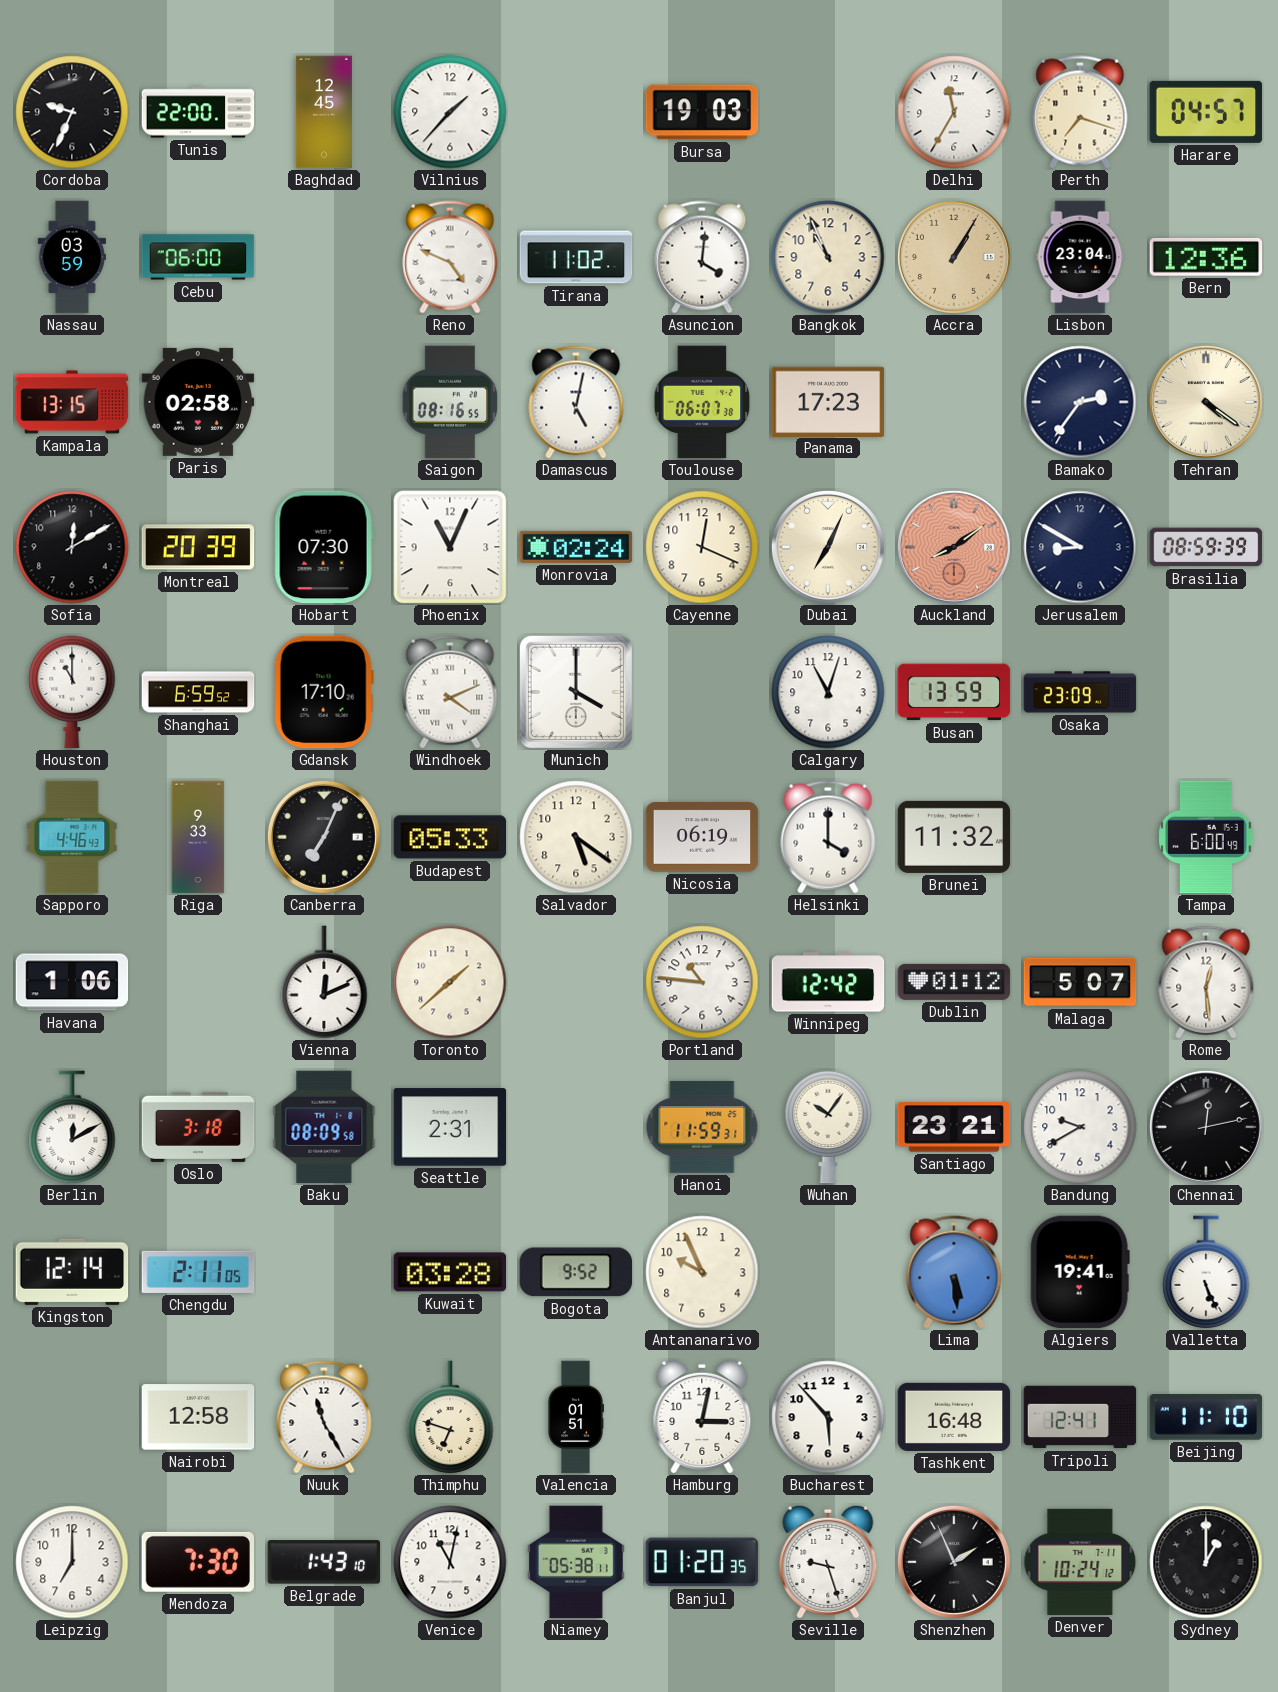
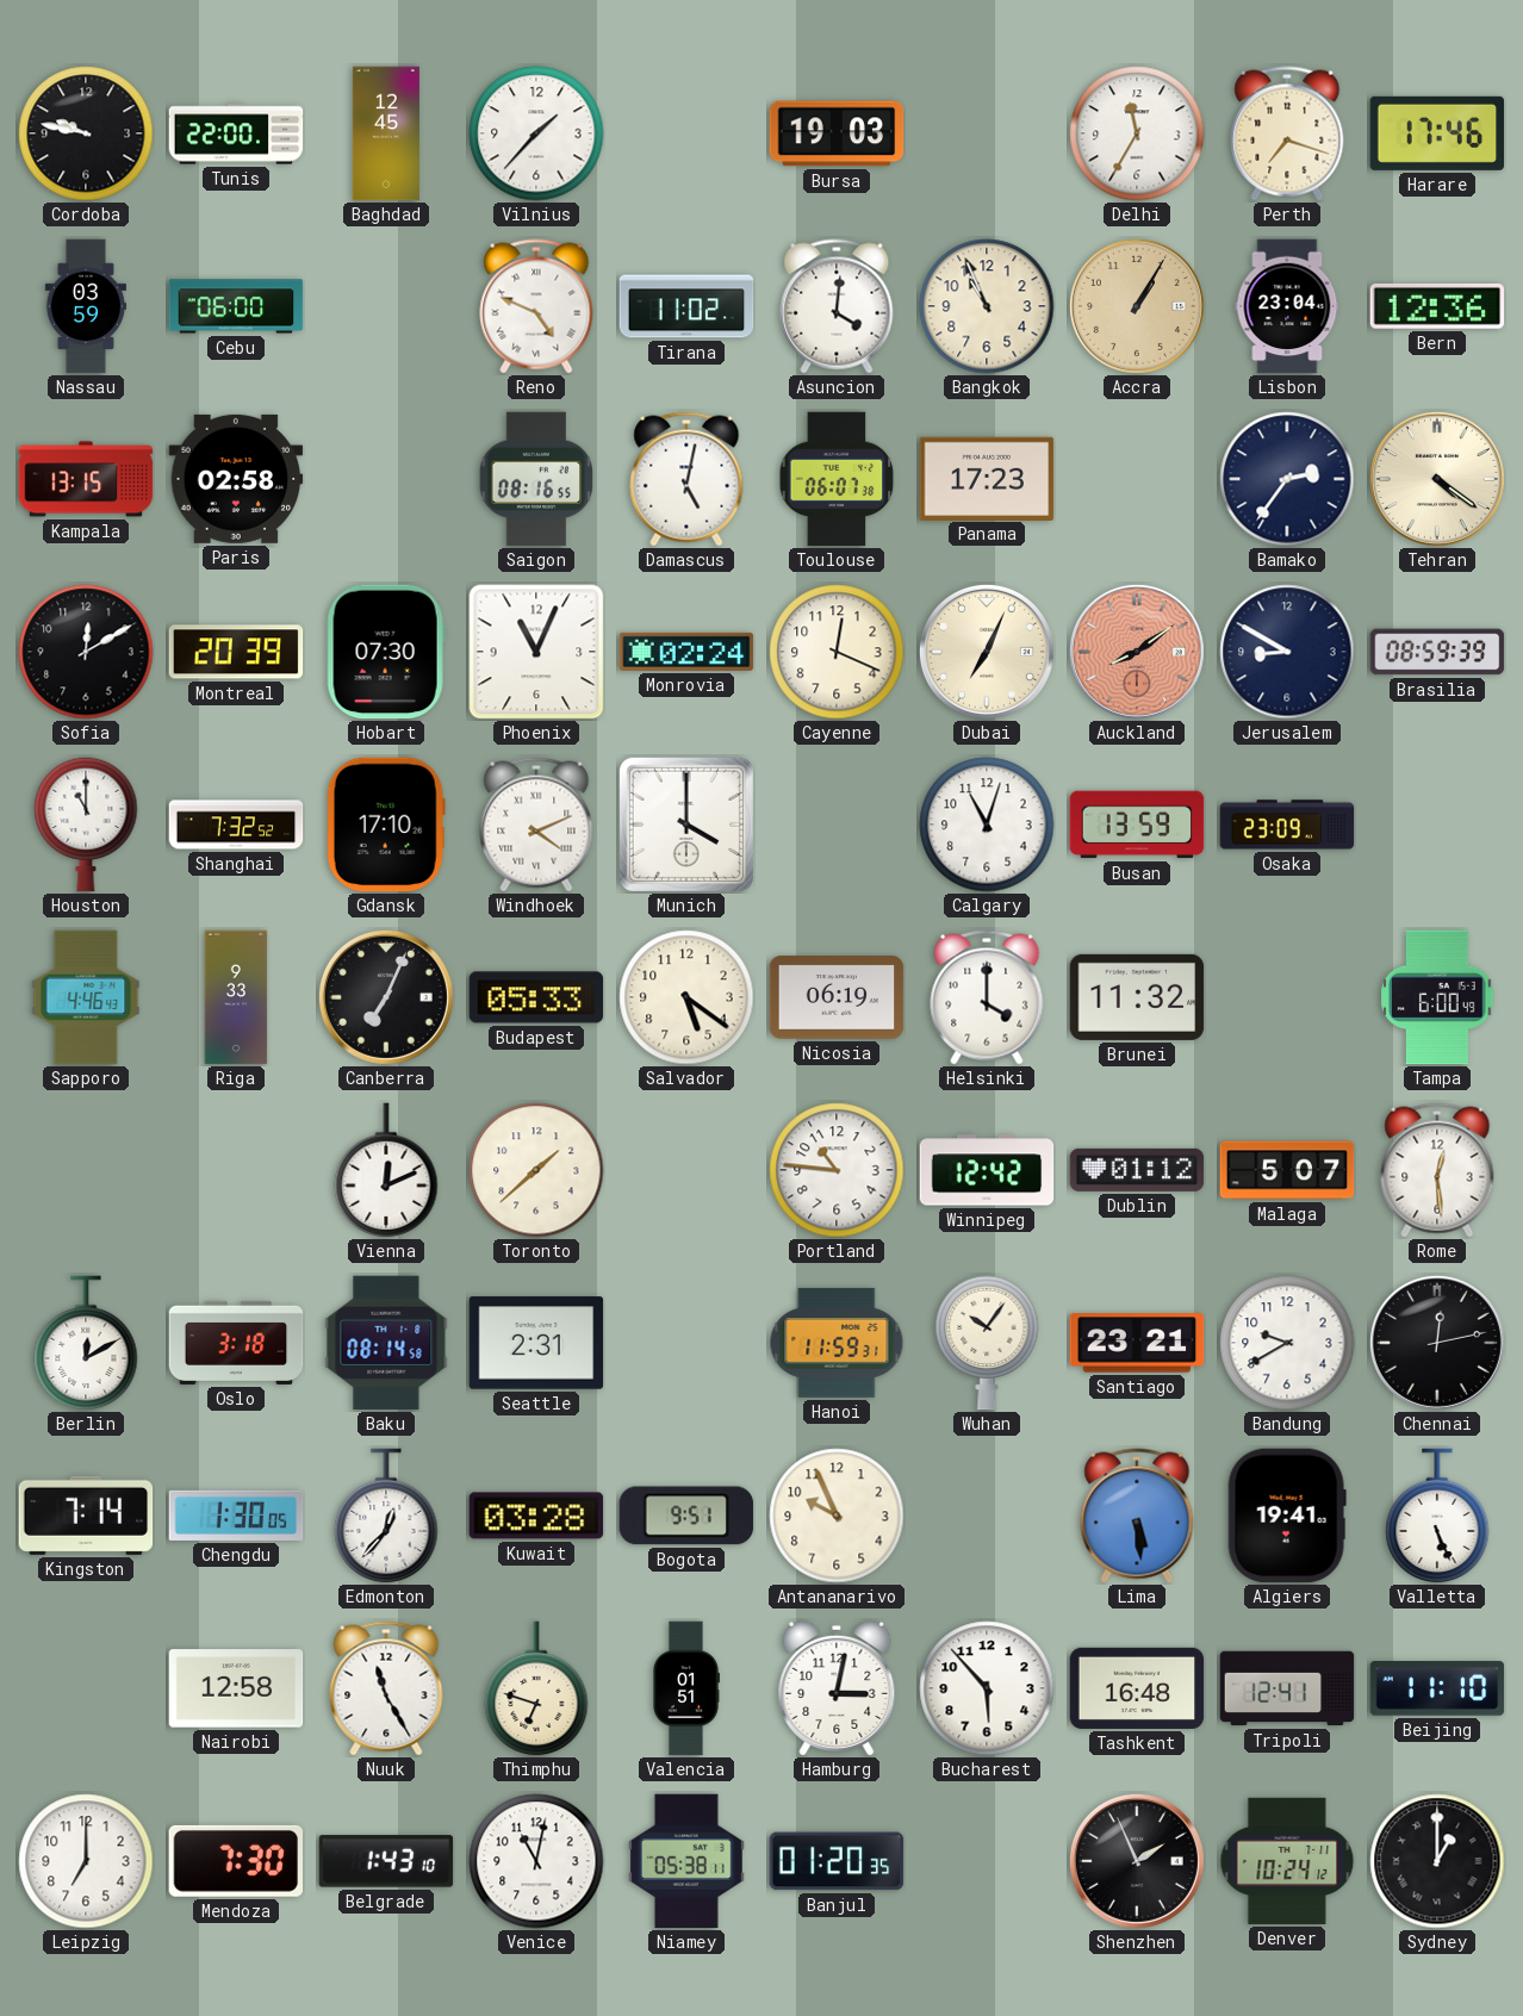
Cordoba: 9:34 -> 9:47 (86, 133)
Harare: 04:57 -> 17:46 (1437, 133)
Shanghai: 6:59 -> 7:32 (236, 825)
Havana: 1:06 -> none (72, 982)
Baku: 08:09 -> 08:14 (386, 1343)
Kingston: 12:14 -> 7:14 (86, 1516)
Chengdu: 2:11 -> 1:30 (236, 1516)
Edmonton: none -> 12:37 (386, 1516)
Bogota: 9:52 -> 9:51 (686, 1516)
Seville: 9:27 -> none (828, 1562)
